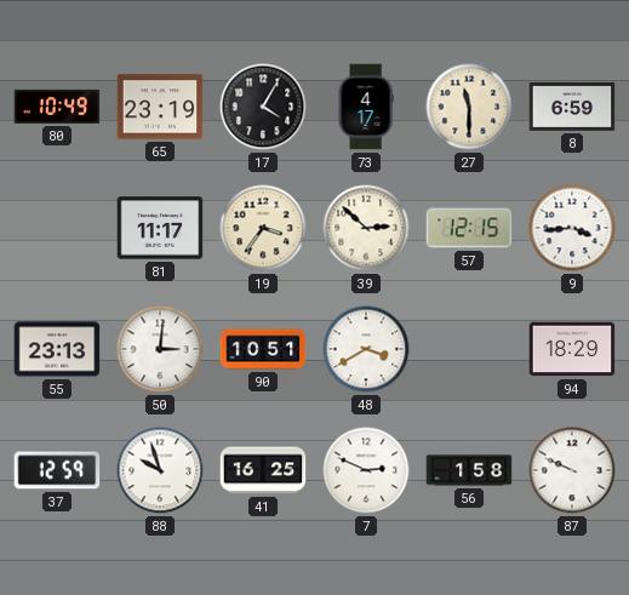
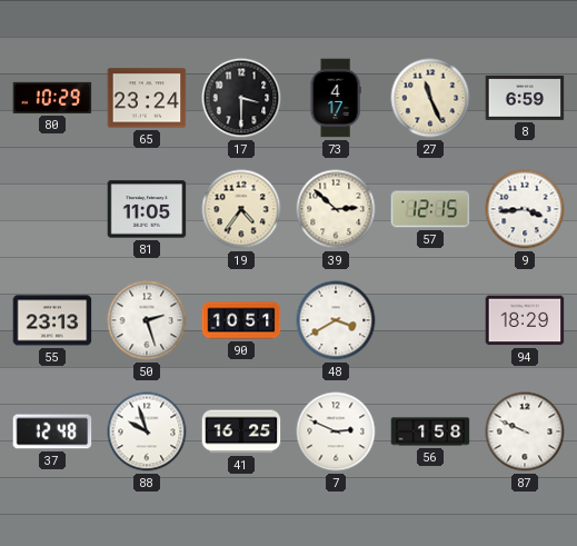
80: 10:49 -> 10:29 (52, 98)
65: 23:19 -> 23:24 (147, 98)
17: 4:05 -> 3:30 (241, 98)
27: 11:30 -> 11:26 (430, 98)
81: 11:17 -> 11:05 (147, 209)
19: 3:36 -> 4:36 (241, 209)
50: 3:01 -> 2:27 (147, 320)
37: 12:59 -> 12:48 (52, 431)
